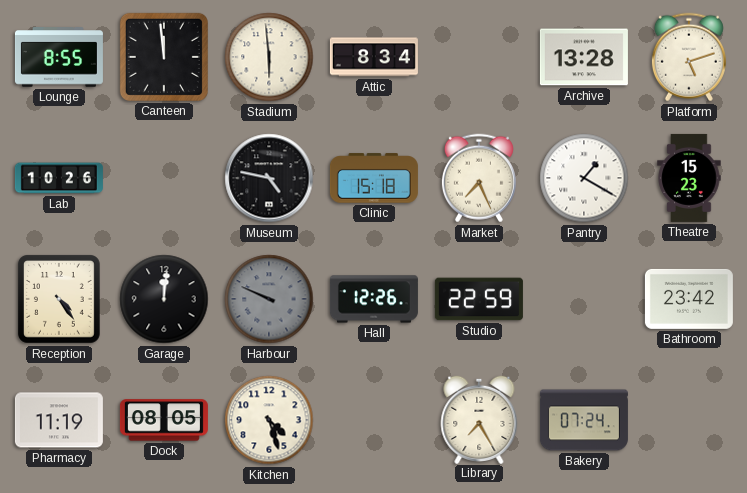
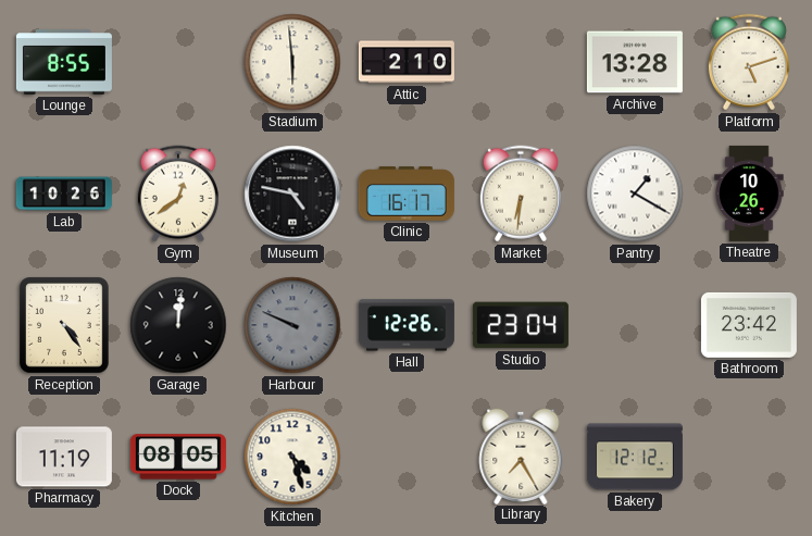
Canteen: 11:59 -> none (164, 57)
Attic: 8:34 -> 2:10 (407, 62)
Gym: none -> 12:39 (178, 194)
Clinic: 15:18 -> 16:17 (407, 194)
Market: 7:26 -> 6:31 (521, 194)
Theatre: 15:23 -> 10:26 (749, 194)
Studio: 22:59 -> 23:04 (521, 325)
Bakery: 07:24 -> 12:12 (635, 457)
